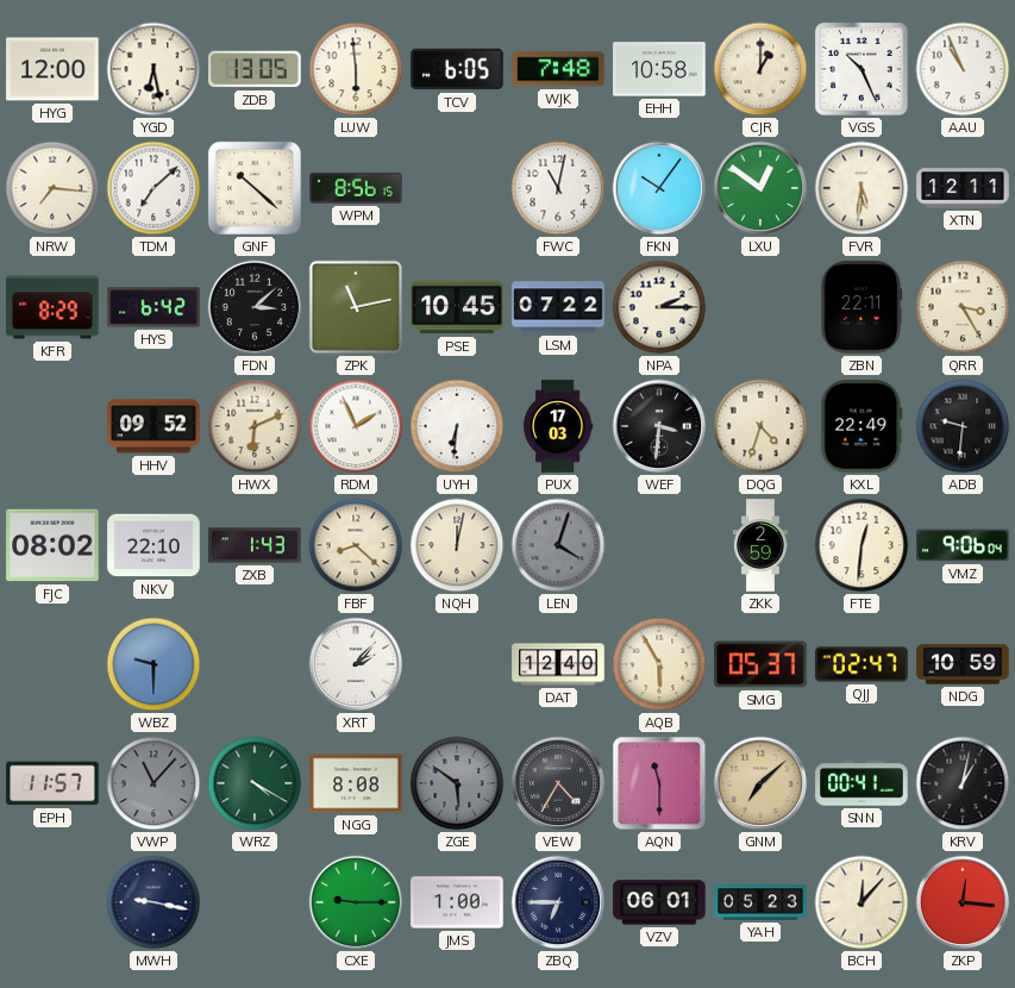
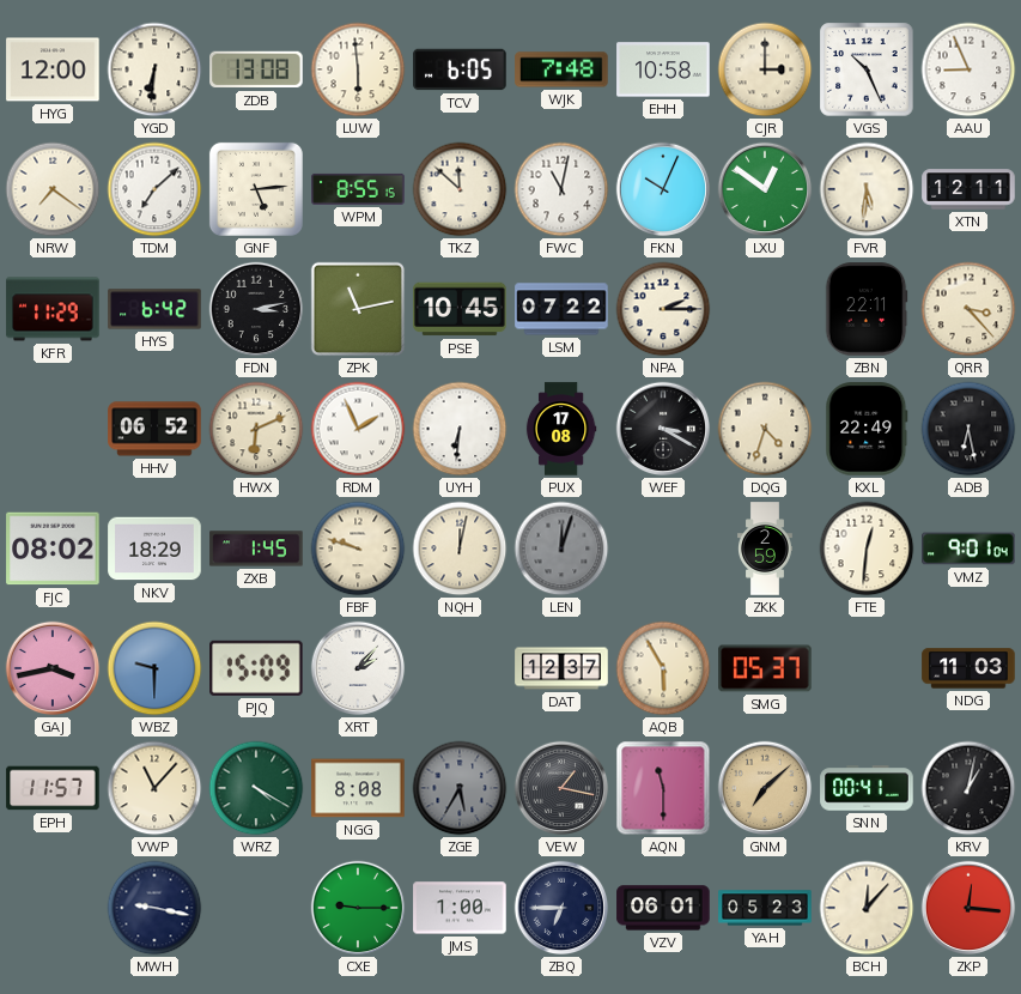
YGD: 6:28 -> 6:31 (154, 69)
ZDB: 13:05 -> 13:08 (256, 69)
CJR: 1:00 -> 3:00 (765, 69)
AAU: 10:56 -> 8:56 (968, 69)
NRW: 7:16 -> 7:21 (53, 189)
GNF: 10:22 -> 5:14 (256, 189)
WPM: 8:56 -> 8:55 (358, 189)
TKZ: none -> 11:52 (460, 189)
FKN: 10:06 -> 10:04 (663, 189)
KFR: 8:29 -> 11:29 (53, 309)
FDN: 3:08 -> 3:13 (256, 309)
QRR: 3:25 -> 3:23 (968, 309)
HHV: 09:52 -> 06:52 (154, 429)
PUX: 17:03 -> 17:08 (561, 429)
WEF: 3:31 -> 3:20 (663, 429)
ADB: 9:31 -> 6:28 (968, 429)
NKV: 22:10 -> 18:29 (154, 548)
ZXB: 1:43 -> 1:45 (256, 548)
FBF: 8:22 -> 9:48 (358, 548)
LEN: 4:03 -> 12:03 (561, 548)
VMZ: 9:06 -> 9:01 (968, 548)
GAJ: none -> 3:43 (53, 668)
PJQ: none -> 15:09 (257, 668)
DAT: 12:40 -> 12:37 (561, 668)
QJJ: 02:47 -> none (862, 664)
NDG: 10:59 -> 11:03 (968, 668)
VWP dial: grey -> cream (154, 788)
ZGE: 5:51 -> 5:35 (460, 788)
VEW: 4:35 -> 1:17 (561, 788)
